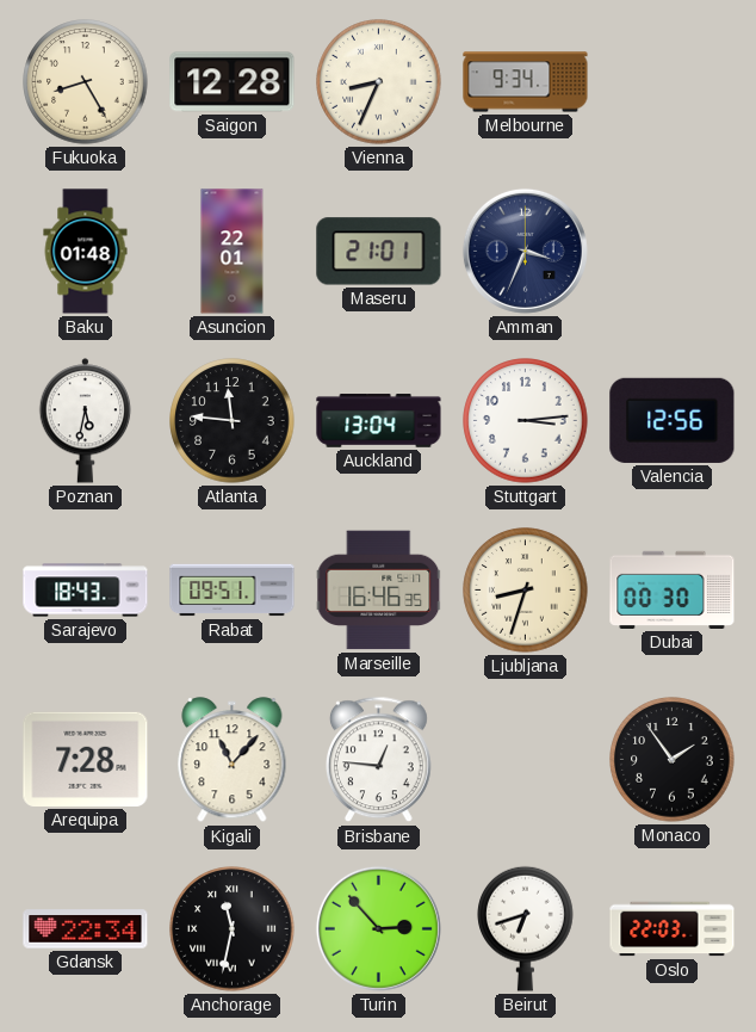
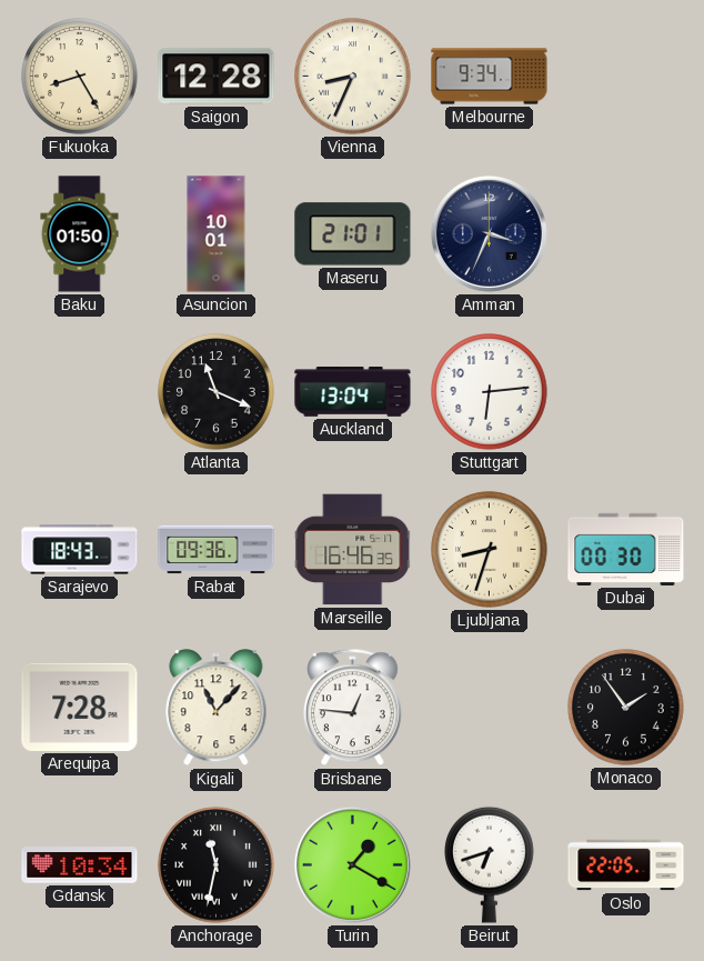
Baku: 01:48 -> 01:50 (80, 234)
Asuncion: 22:01 -> 10:01 (217, 234)
Poznan: 5:32 -> none (86, 421)
Atlanta: 11:46 -> 11:19 (217, 392)
Stuttgart: 3:14 -> 6:14 (490, 392)
Valencia: 12:56 -> none (673, 420)
Rabat: 09:51 -> 09:36 (217, 550)
Gdansk: 22:34 -> 10:34 (80, 865)
Turin: 2:53 -> 1:20 (352, 864)
Oslo: 22:03 -> 22:05 (626, 865)
